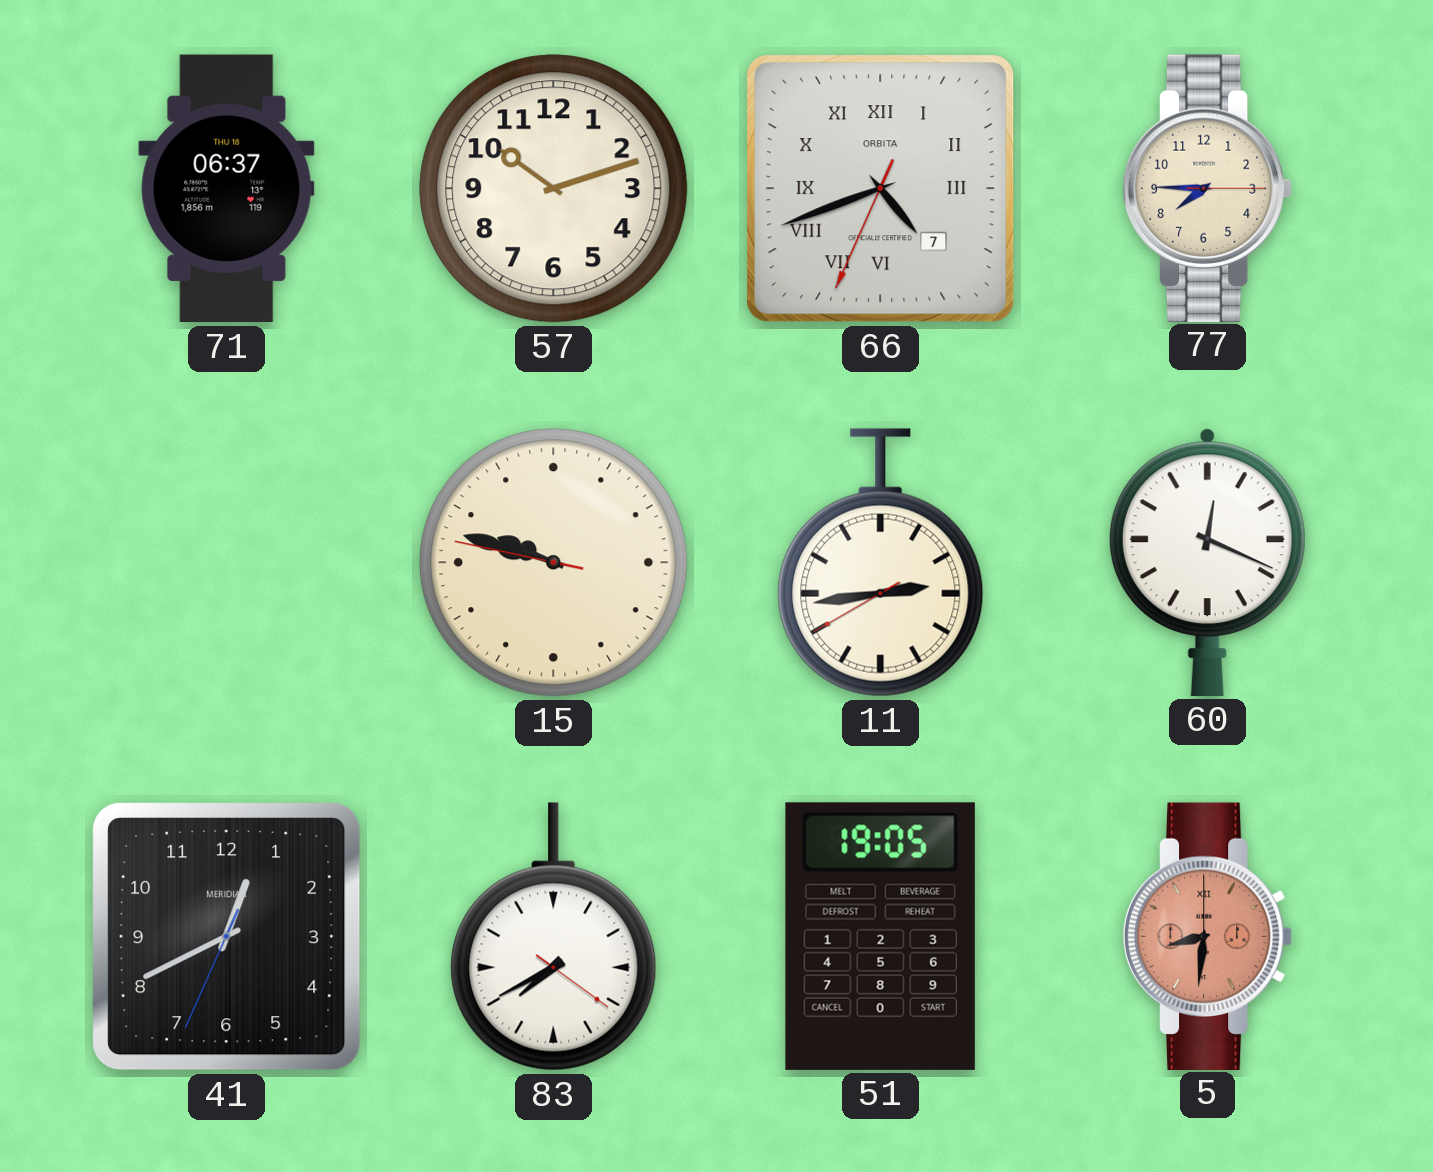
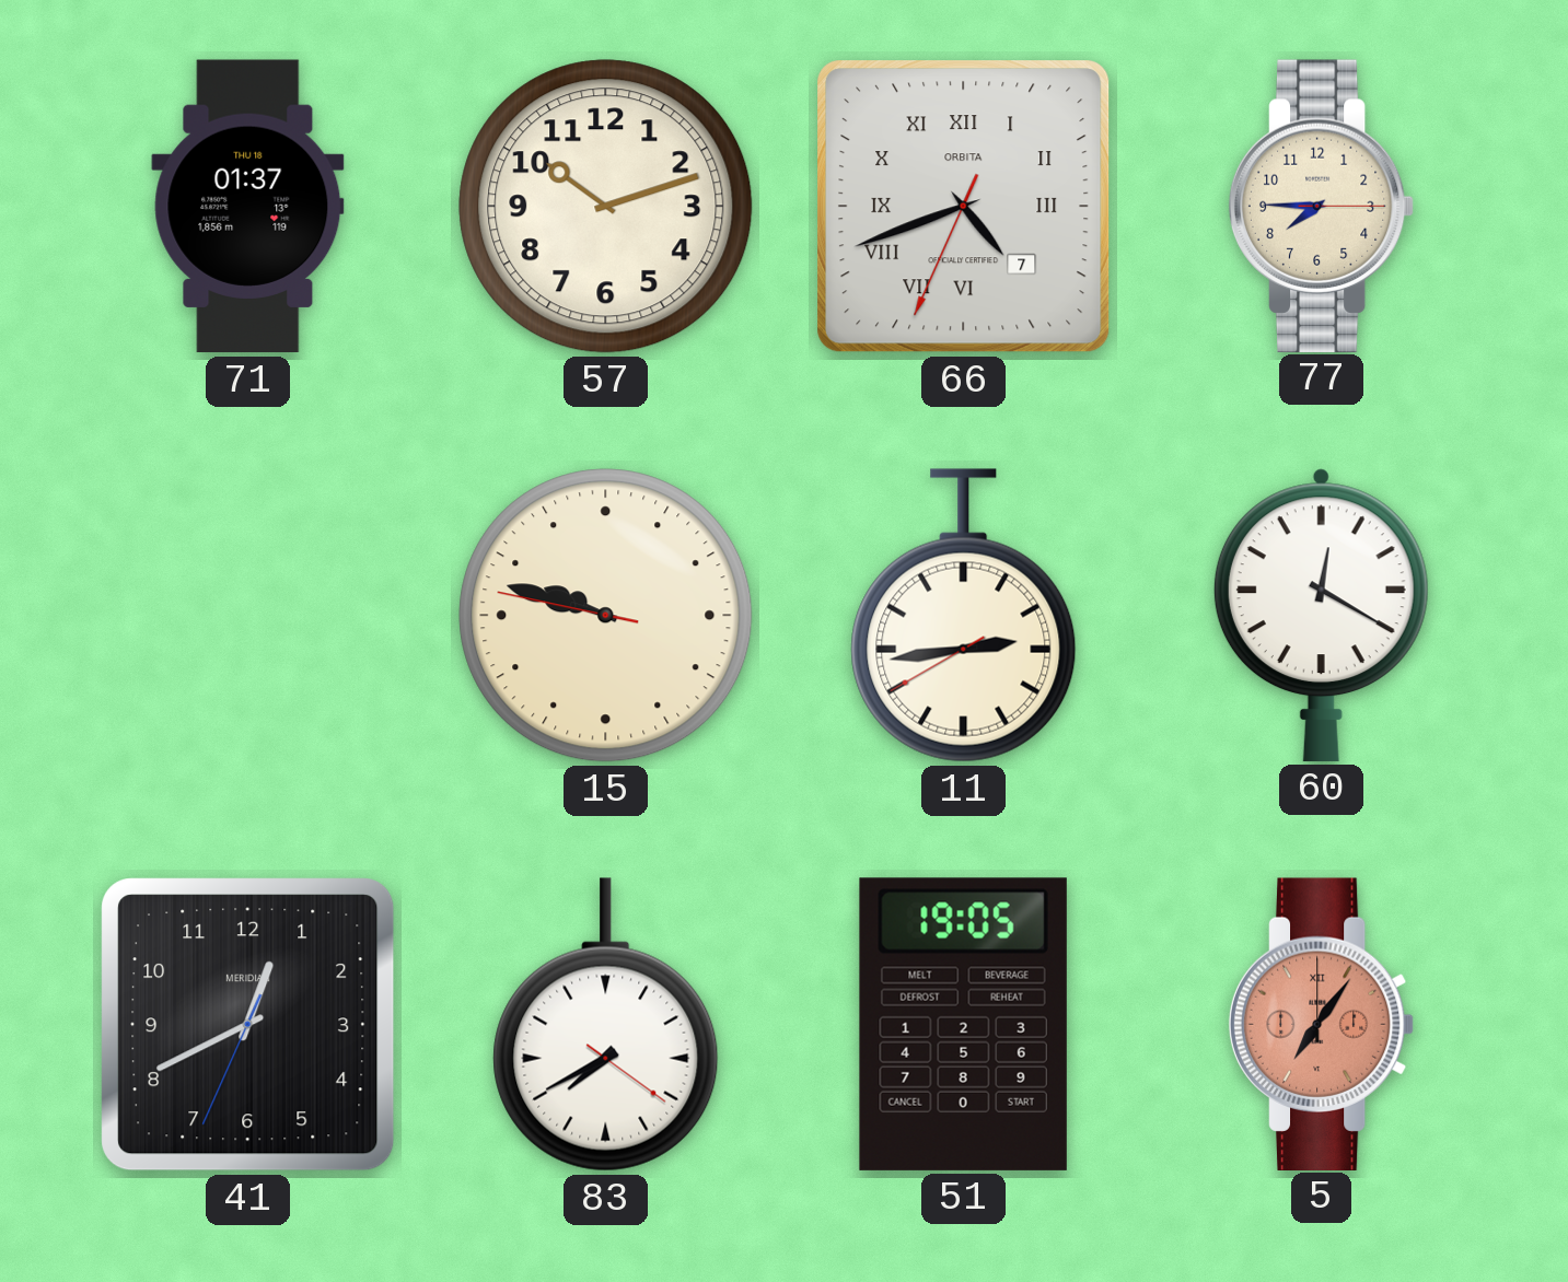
71: 06:37 -> 01:37 (248, 207)
60: 12:19 -> 12:20 (1321, 615)
5: 8:31 -> 7:06 (1322, 1024)
